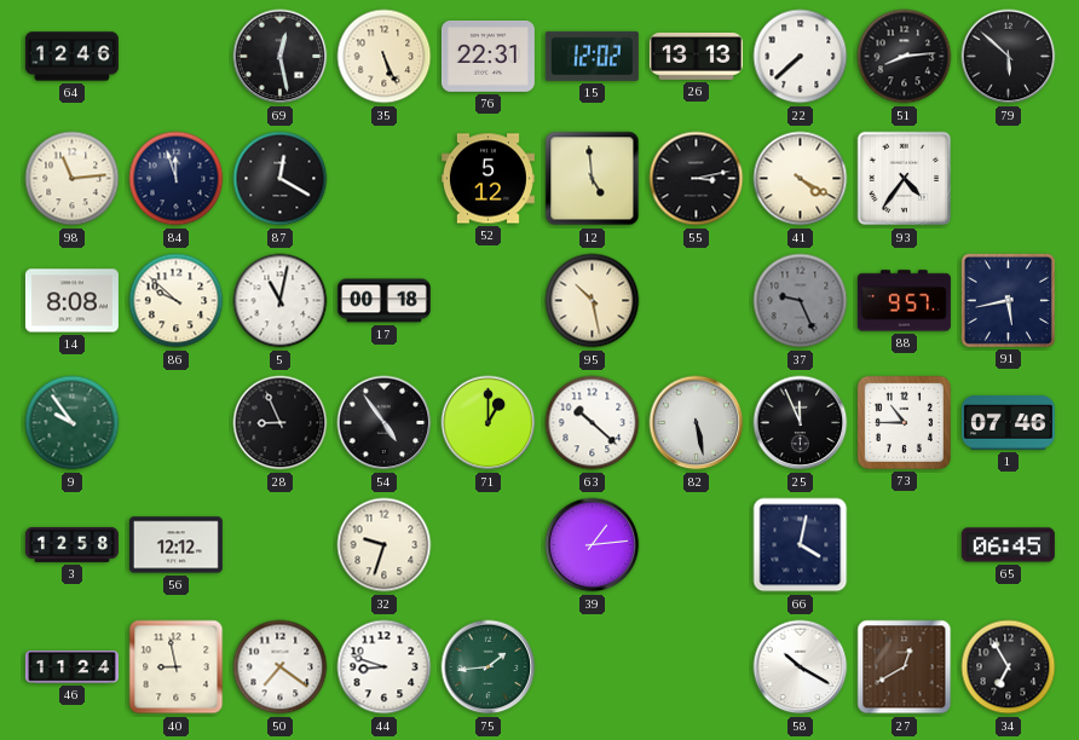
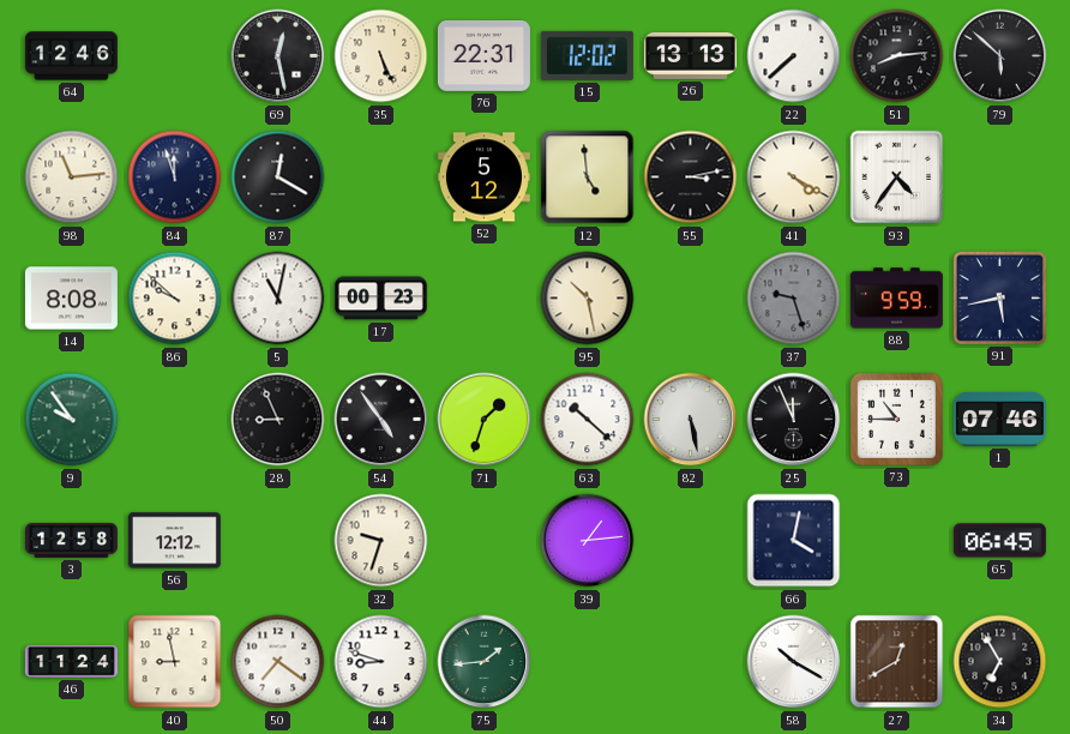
17: 00:18 -> 00:23 (380, 299)
37: 9:26 -> 9:27 (794, 299)
88: 9:57 -> 9:59 (896, 299)
71: 1:00 -> 1:33 (485, 420)
